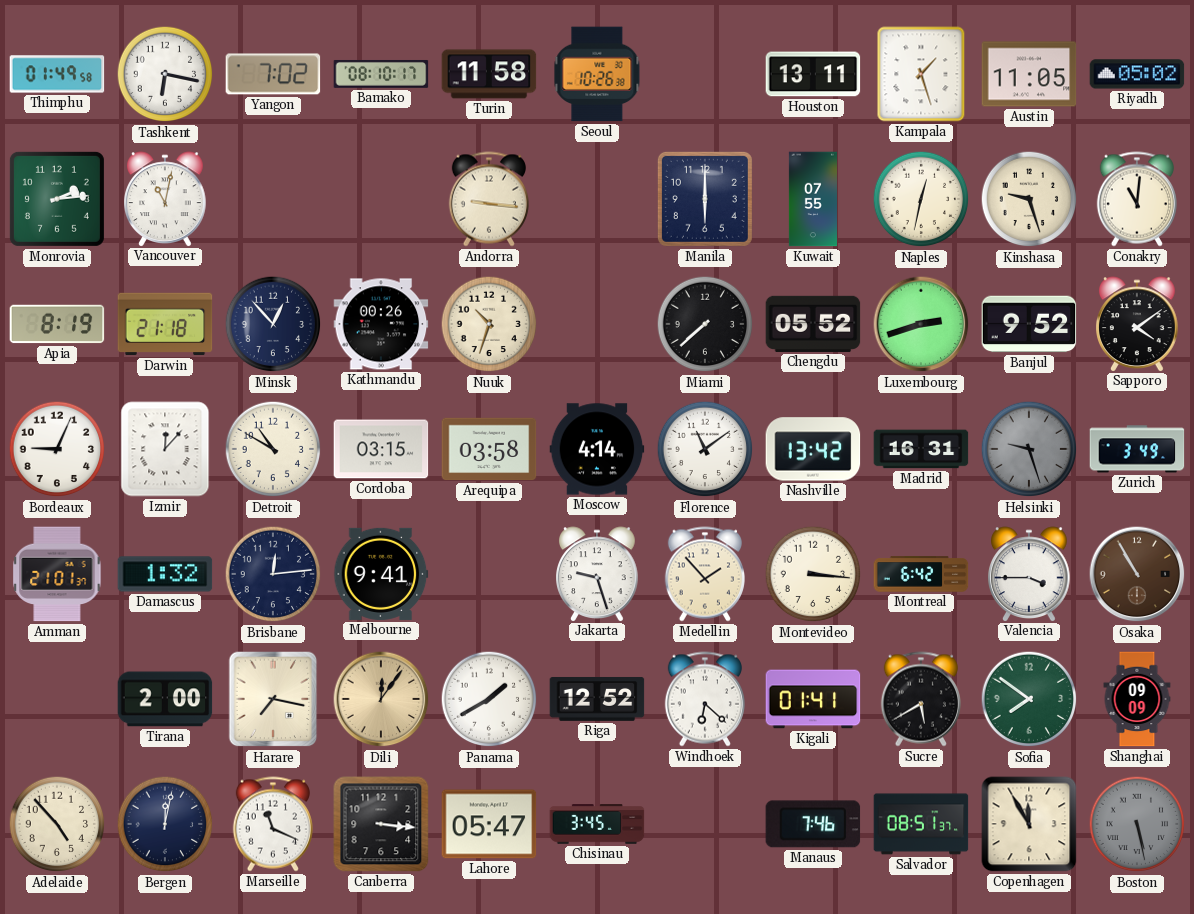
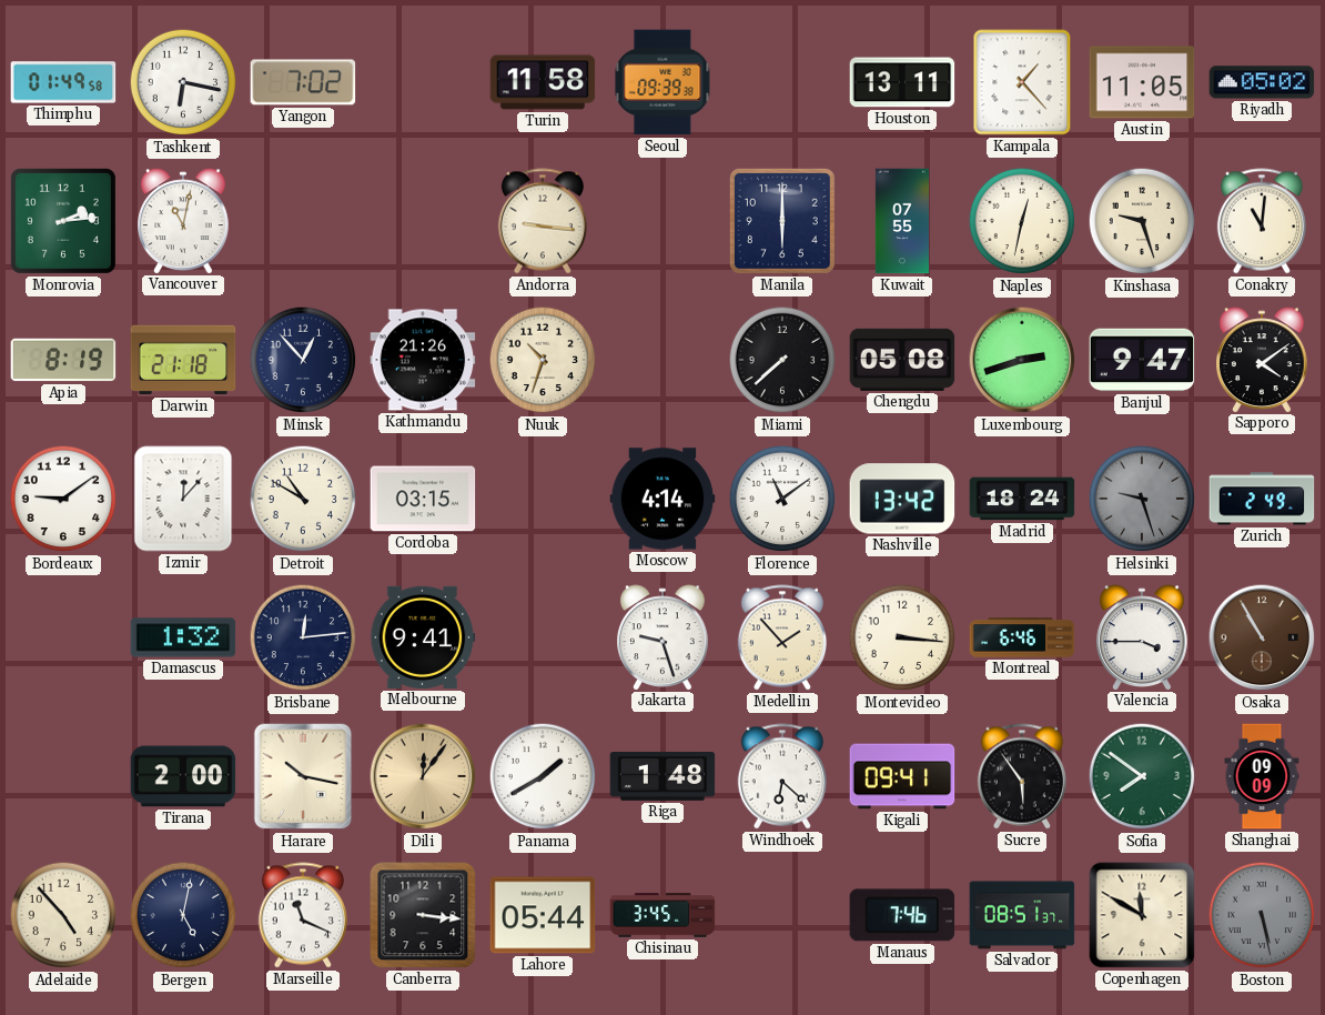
Bamako: 08:10 -> none (381, 74)
Seoul: 10:26 -> 09:39 (662, 82)
Kampala: 1:27 -> 1:23 (1022, 82)
Kathmandu: 00:26 -> 21:26 (423, 360)
Chengdu: 05:52 -> 05:08 (902, 360)
Banjul: 9:52 -> 9:47 (1142, 360)
Bordeaux: 9:04 -> 9:09 (63, 499)
Arequipa: 03:58 -> none (489, 449)
Madrid: 16:31 -> 18:24 (1022, 499)
Zurich: 3:49 -> 2:49 (1262, 499)
Amman: 21:01 -> none (57, 574)
Montreal: 6:42 -> 6:46 (1022, 637)
Harare: 7:17 -> 10:17 (303, 776)
Riga: 12:52 -> 1:48 (662, 776)
Kigali: 01:41 -> 09:41 (902, 776)
Sucre: 5:40 -> 5:54 (1022, 776)
Bergen: 12:02 -> 5:02 (183, 915)
Lahore: 05:47 -> 05:44 (543, 915)
Copenhagen: 11:55 -> 11:50 (1142, 915)
